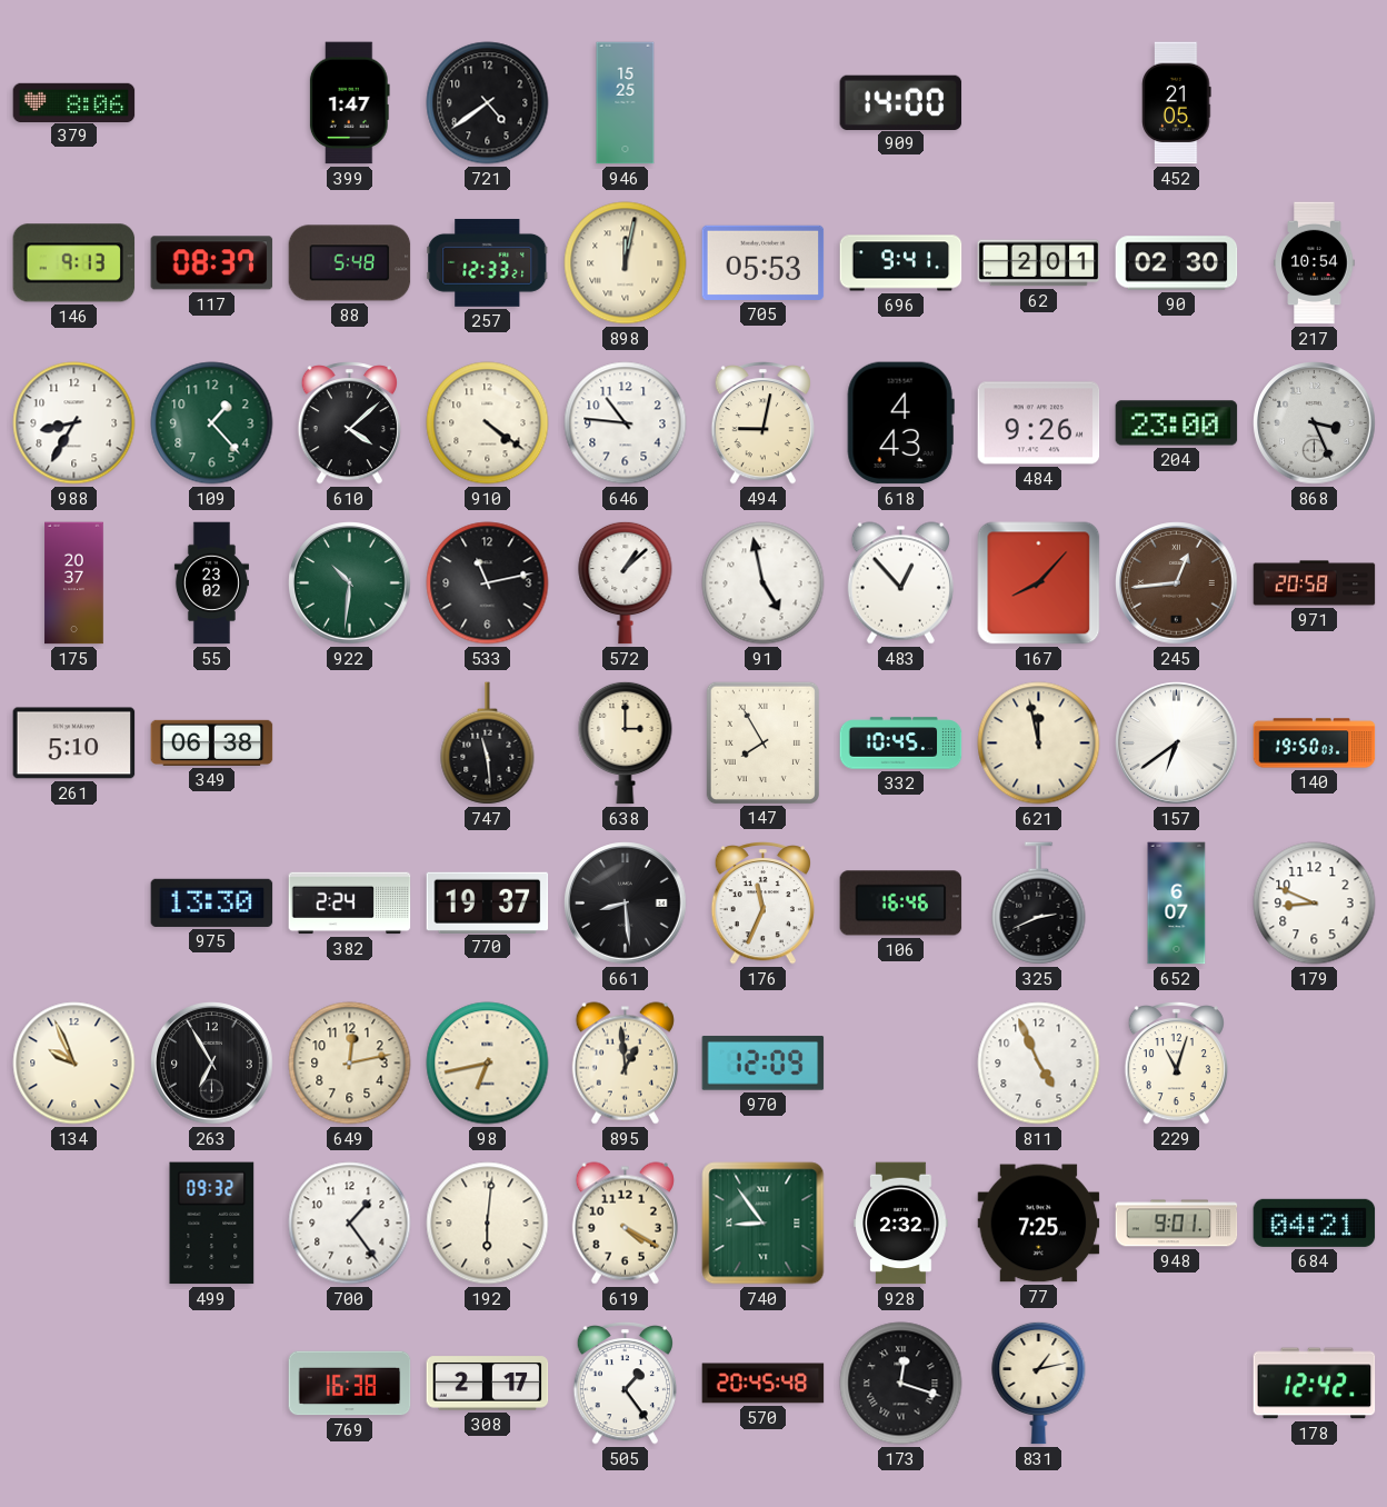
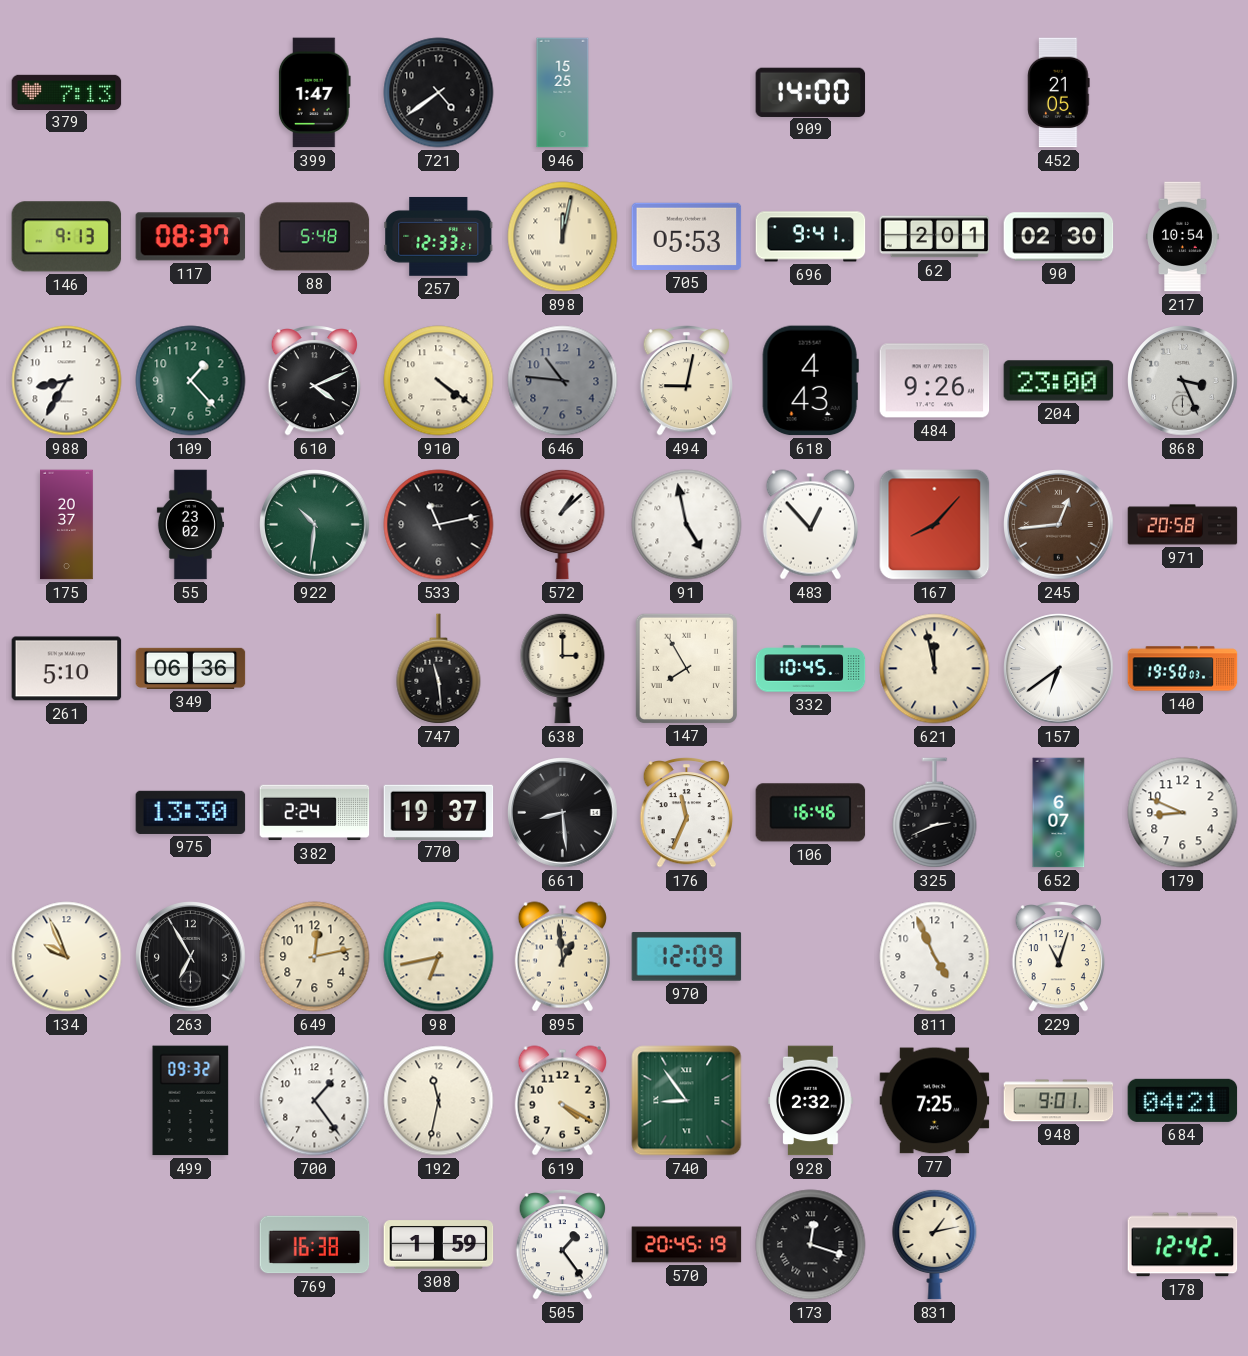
379: 8:06 -> 7:13 (67, 92)
610: 4:08 -> 4:11 (314, 381)
646 dial: white -> grey (563, 381)
349: 06:38 -> 06:36 (191, 668)
192: 6:01 -> 11:32 (439, 1101)
308: 2:17 -> 1:59 (439, 1245)
570: 20:45:48 -> 20:45:19 (687, 1245)
